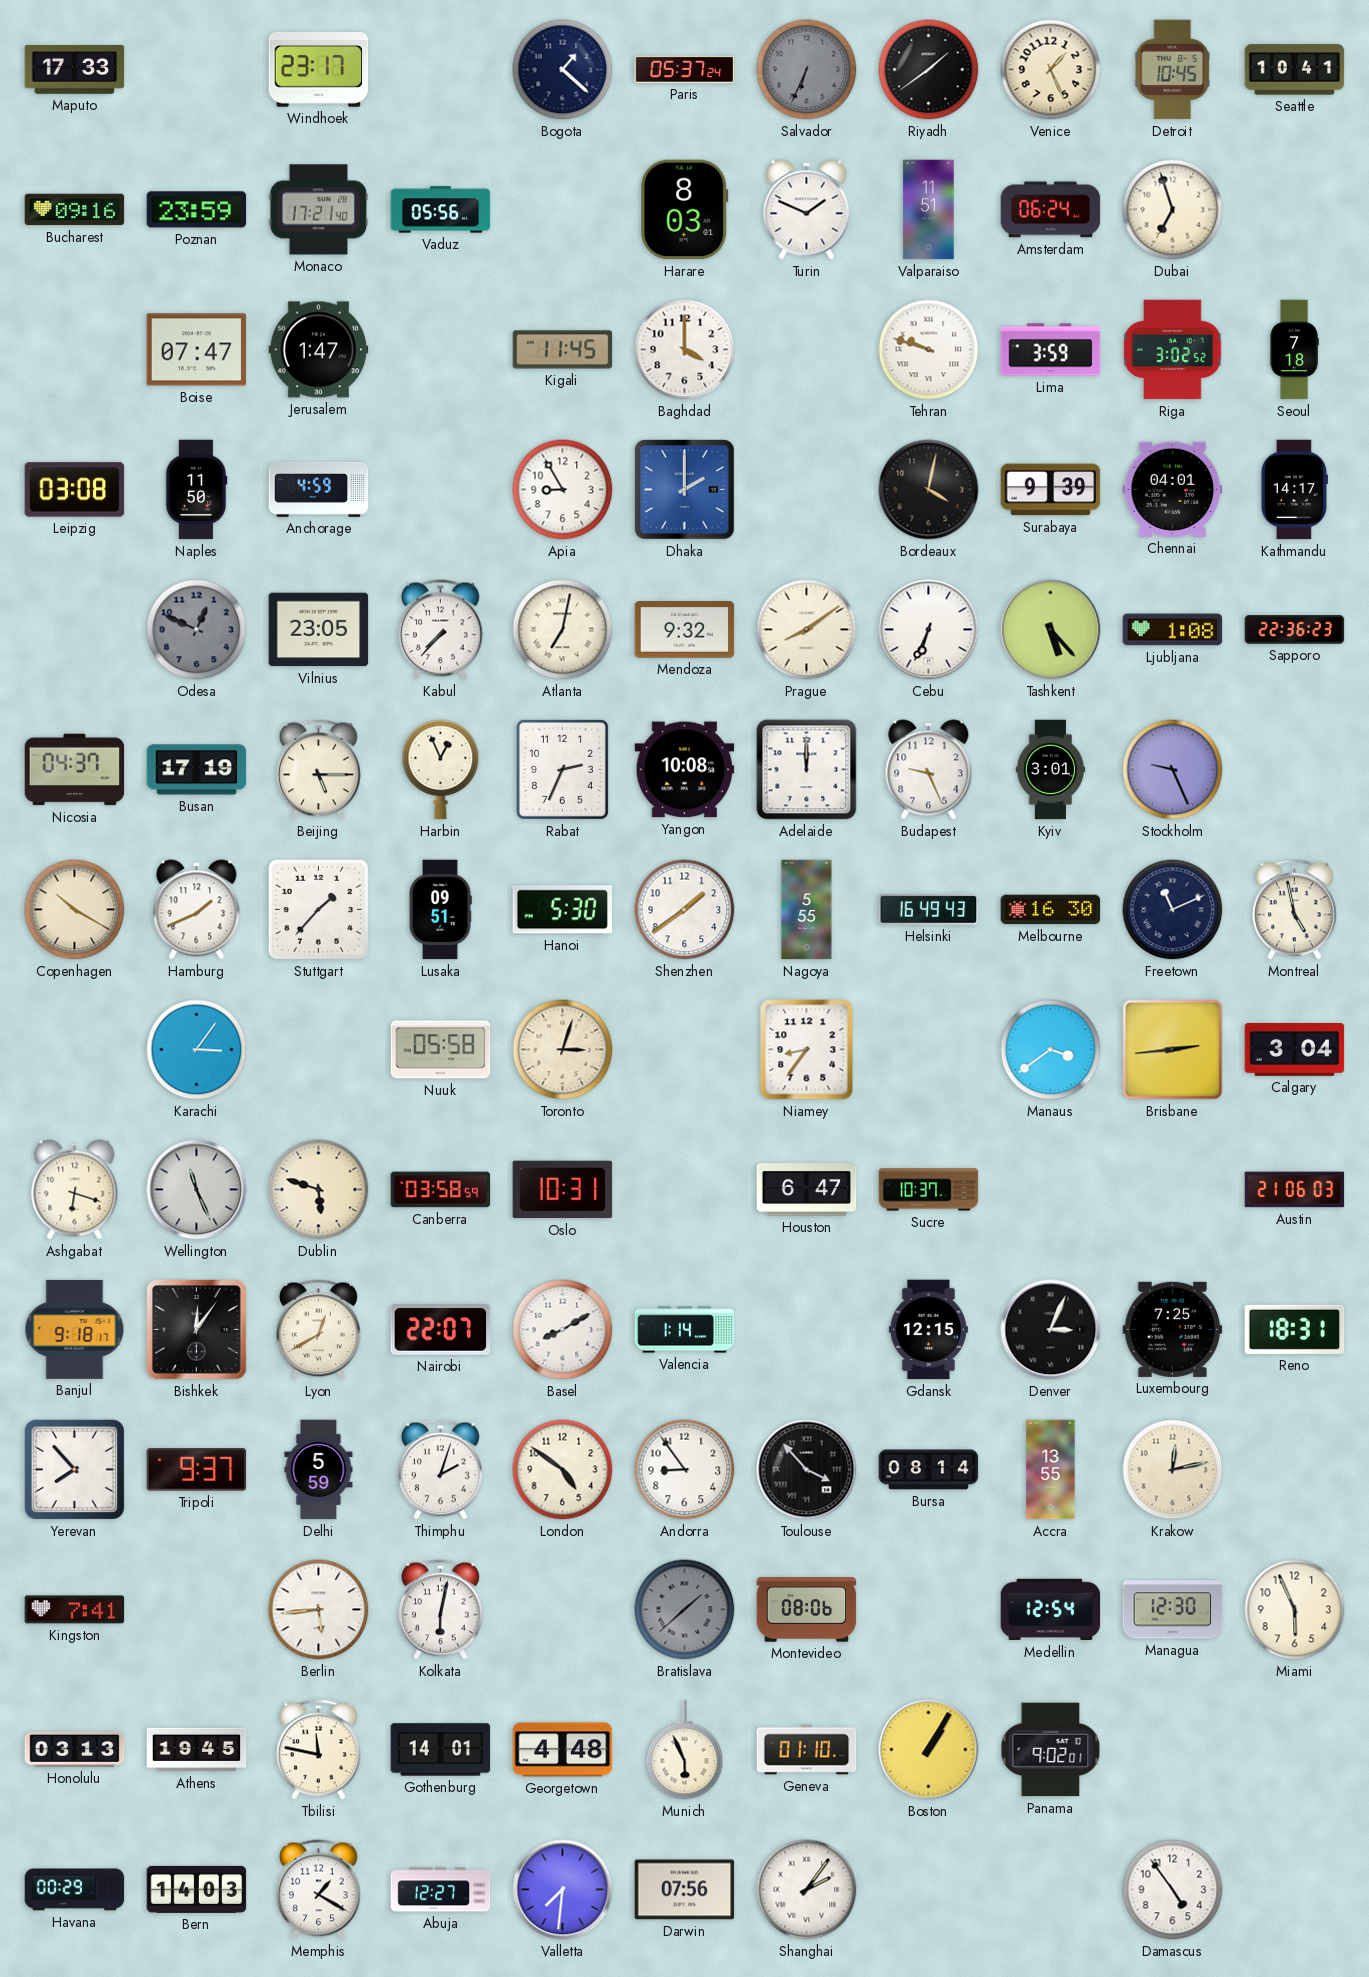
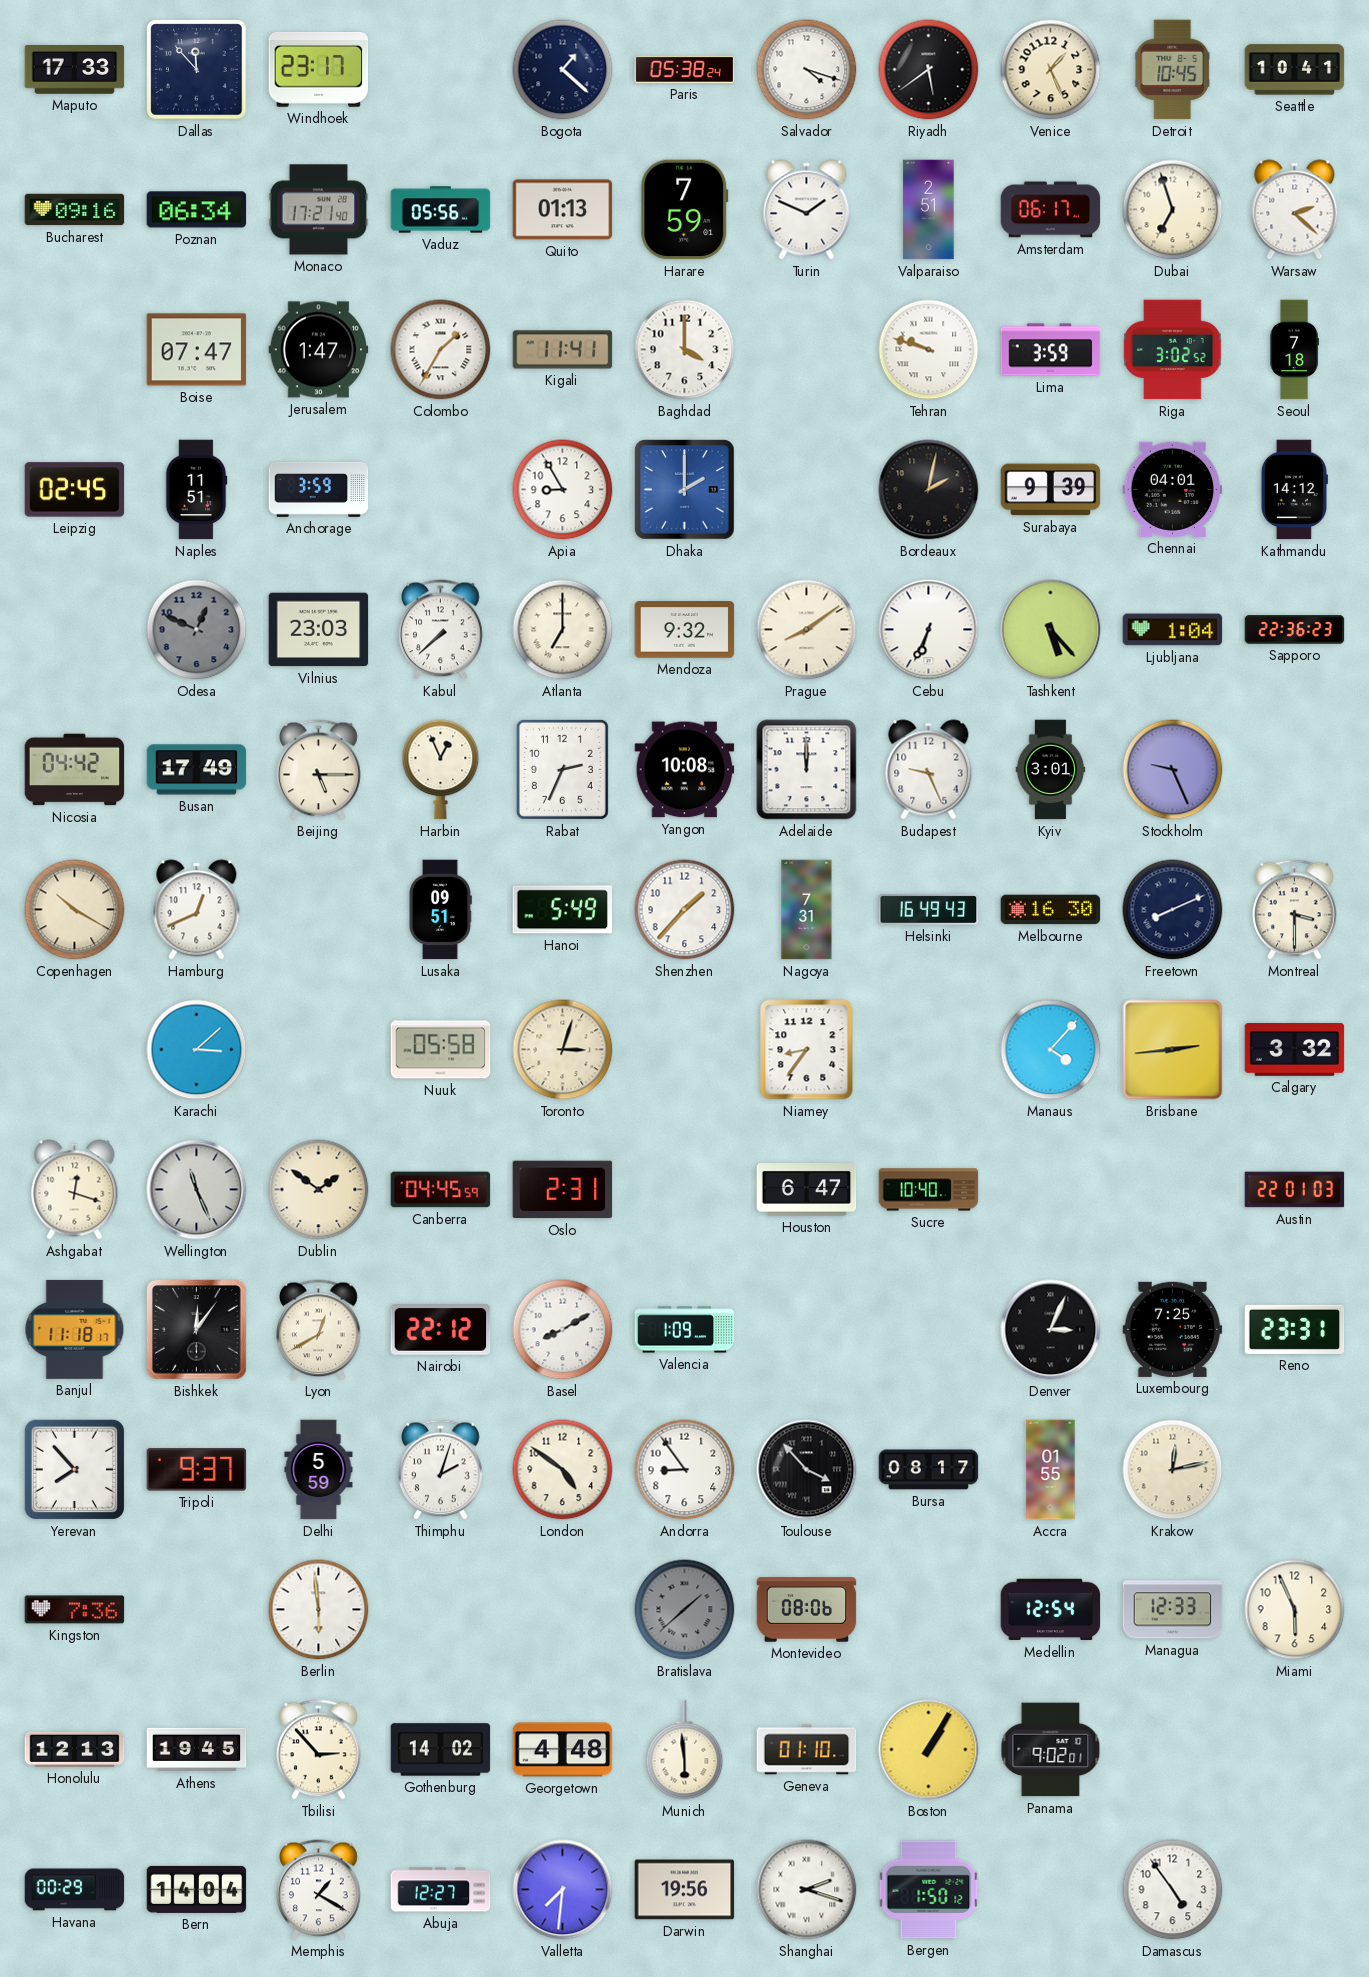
Dallas: none -> 11:53 (197, 70)
Paris: 05:37 -> 05:38 (685, 69)
Salvador: 6:34 -> 4:18 (807, 70)
Salvador dial: grey -> white (807, 70)
Riyadh: 1:39 -> 5:39 (929, 70)
Poznan: 23:59 -> 06:34 (197, 210)
Quito: none -> 01:13 (563, 210)
Harare: 8:03 -> 7:59 (685, 210)
Valparaiso: 11:51 -> 2:51 (929, 210)
Amsterdam: 06:24 -> 06:17 (1051, 210)
Warsaw: none -> 2:22 (1295, 210)
Colombo: none -> 1:35 (441, 350)
Kigali: 11:45 -> 11:41 (563, 350)
Leipzig: 03:08 -> 02:45 (75, 490)
Naples: 11:50 -> 11:51 (196, 490)
Anchorage: 4:59 -> 3:59 (319, 489)
Bordeaux: 4:02 -> 2:02 (929, 490)
Kathmandu: 14:17 -> 14:12 (1294, 490)
Vilnius: 23:05 -> 23:03 (319, 630)
Kabul: 7:37 -> 7:38 (441, 630)
Atlanta: 7:02 -> 7:00 (563, 630)
Ljubljana: 1:08 -> 1:04 (1173, 630)
Nicosia: 04:37 -> 04:42 (75, 770)
Busan: 17:19 -> 17:49 (197, 770)
Hamburg: 1:41 -> 12:41 (197, 910)
Stuttgart: 1:37 -> none (318, 909)
Hanoi: 5:30 -> 5:49 (563, 910)
Shenzhen: 1:39 -> 1:37 (685, 910)
Nagoya: 5:55 -> 7:31 (807, 910)
Freetown: 11:11 -> 8:11 (1173, 910)
Montreal: 4:58 -> 3:30 (1295, 910)
Karachi: 3:06 -> 3:08 (197, 1050)
Manaus: 3:39 -> 4:07 (1051, 1050)
Calgary: 3:04 -> 3:32 (1295, 1050)
Ashgabat: 6:18 -> 12:18 (75, 1190)
Dublin: 5:48 -> 1:51 (319, 1190)
Canberra: 03:58 -> 04:45 (441, 1190)
Oslo: 10:31 -> 2:31 (563, 1190)
Sucre: 10:37 -> 10:40 (929, 1190)
Austin: 21:06 -> 22:01 (1295, 1190)
Banjul: 9:18 -> 11:18 (75, 1329)
Nairobi: 22:07 -> 22:12 (441, 1330)
Valencia: 1:14 -> 1:09 (685, 1330)
Gdansk: 12:15 -> none (928, 1330)
Reno: 18:31 -> 23:31 (1295, 1329)
Bursa: 08:14 -> 08:17 (929, 1470)
Accra: 13:55 -> 01:55 (1051, 1470)
Kingston: 7:41 -> 7:36 (75, 1610)
Berlin: 5:44 -> 5:59 (319, 1610)
Kolkata: 6:02 -> none (441, 1610)
Managua: 12:30 -> 12:33 (1173, 1610)
Honolulu: 03:13 -> 12:13 (75, 1749)
Tbilisi: 11:47 -> 2:53 (319, 1750)
Gothenburg: 14:01 -> 14:02 (441, 1750)
Munich: 5:56 -> 5:59 (685, 1750)
Bern: 14:03 -> 14:04 (197, 1889)
Darwin: 07:56 -> 19:56 (685, 1890)
Shanghai: 2:06 -> 2:18 (807, 1890)
Bergen: none -> 1:50 (929, 1890)
